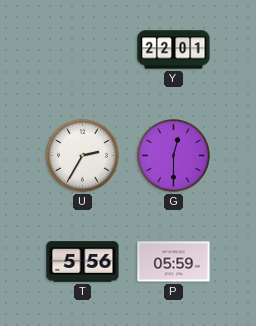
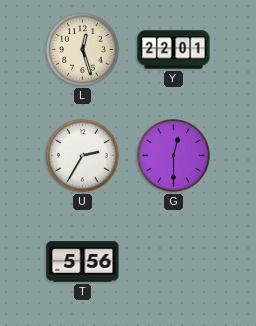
L: none -> 12:27 (83, 50)
P: 05:59 -> none (174, 262)
